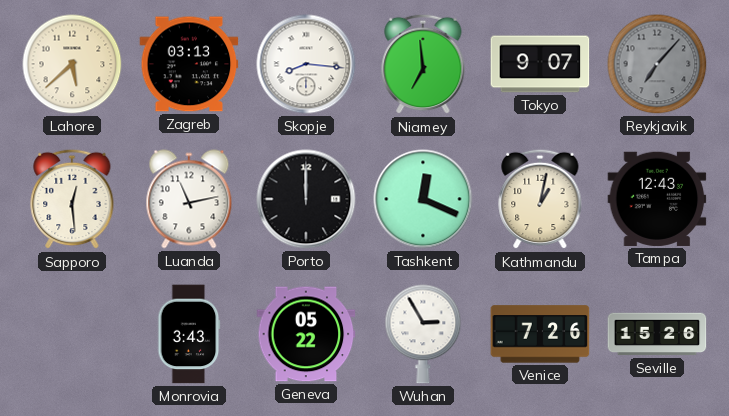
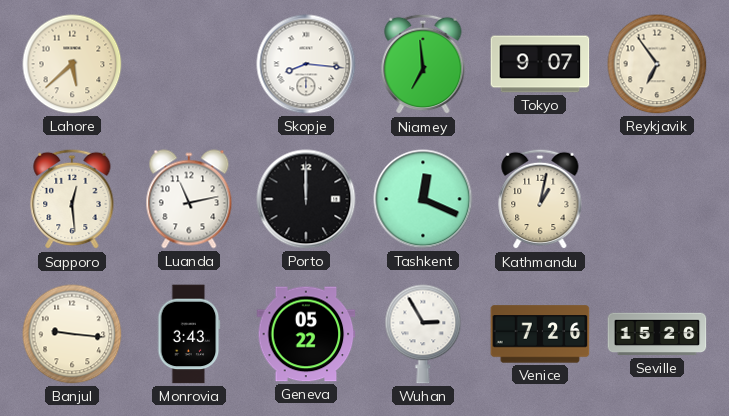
Zagreb: 03:13 -> none (189, 64)
Reykjavik: 7:07 -> 6:54 (657, 64)
Reykjavik dial: grey -> cream (657, 64)
Tampa: 12:43 -> none (657, 199)
Banjul: none -> 9:16 (72, 334)
